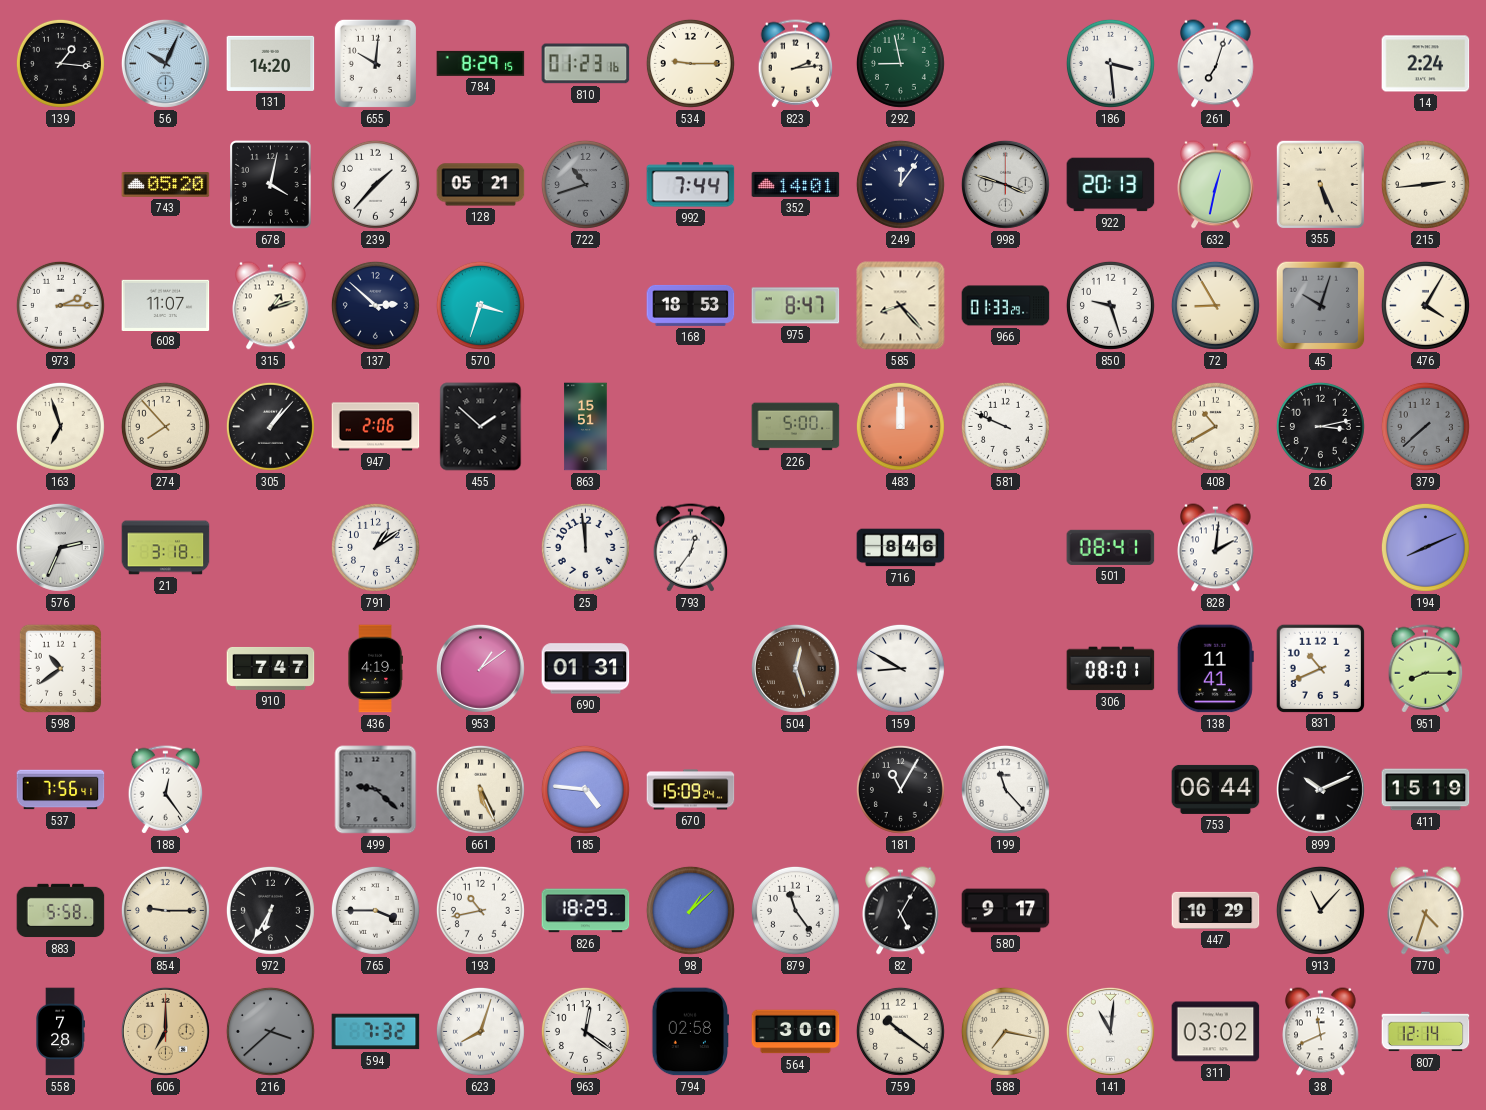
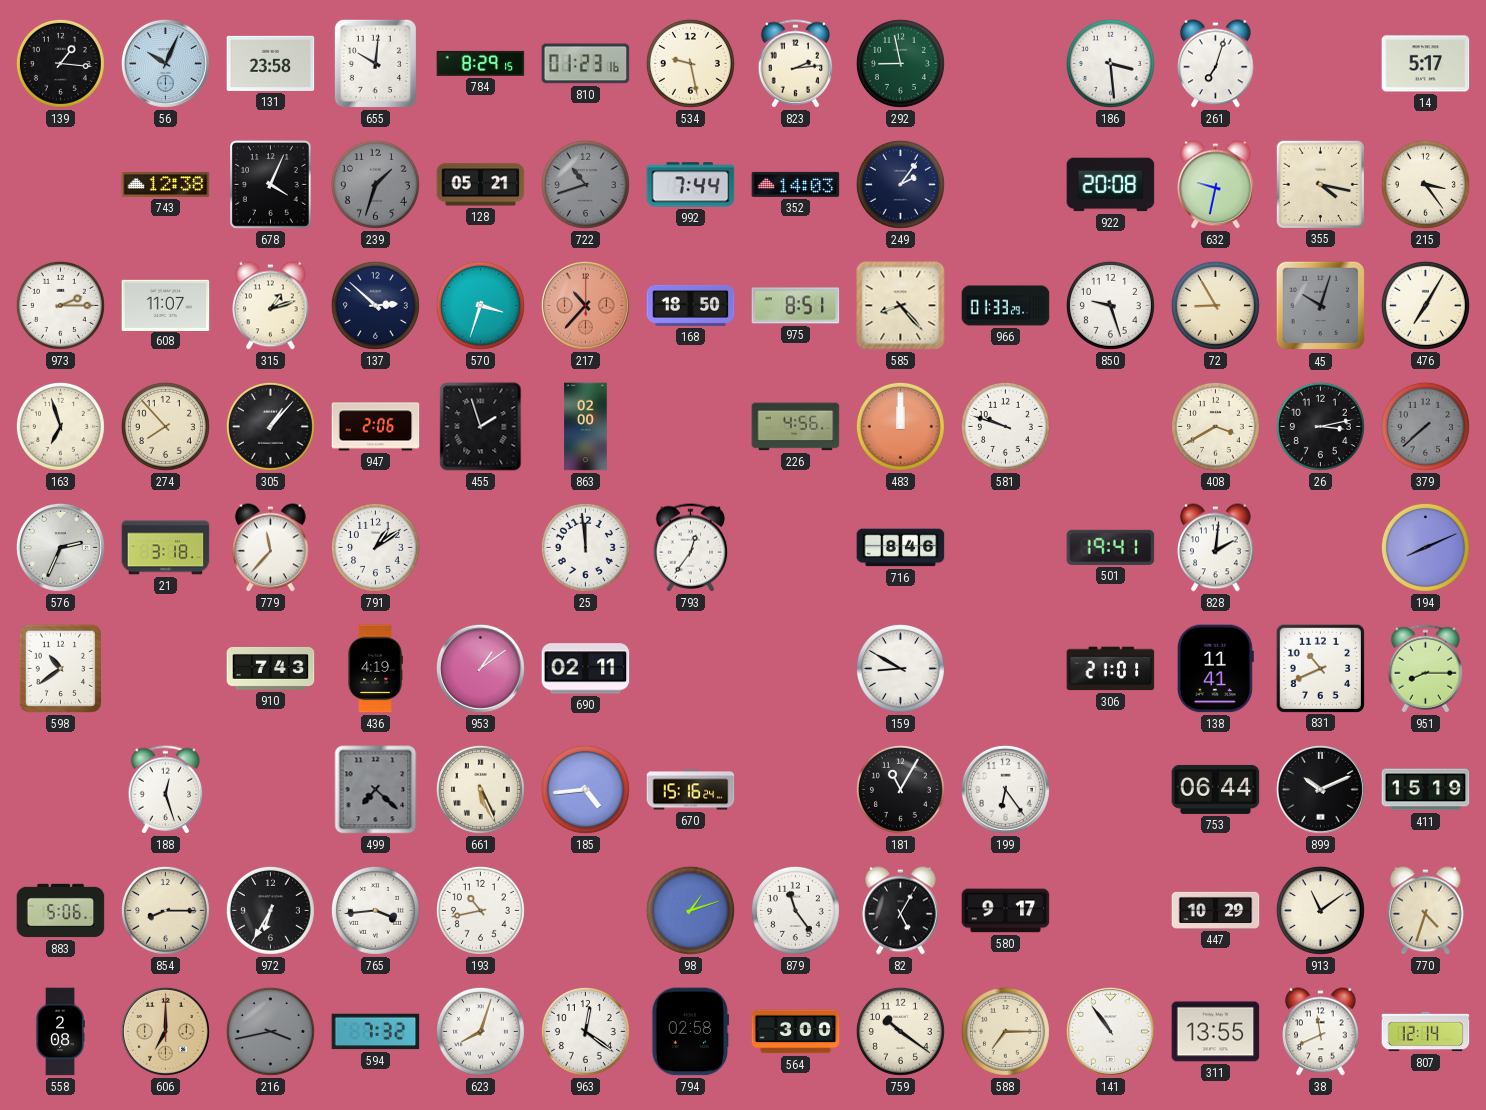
131: 14:20 -> 23:58 (271, 63)
534: 9:15 -> 9:28 (690, 63)
14: 2:24 -> 5:17 (1426, 64)
743: 05:20 -> 12:38 (166, 185)
678: 4:02 -> 4:04 (271, 185)
239: 1:37 -> 1:33 (375, 184)
239 dial: white -> grey (375, 184)
352: 14:01 -> 14:03 (796, 184)
249: 12:06 -> 2:06 (900, 184)
998: 3:48 -> none (1005, 184)
922: 20:13 -> 20:08 (1111, 185)
632: 12:32 -> 9:32 (1216, 185)
355: 5:26 -> 4:17 (1320, 184)
215: 2:44 -> 3:24 (1425, 184)
217: none -> 10:37 (585, 305)
168: 18:53 -> 18:50 (691, 305)
975: 8:47 -> 8:51 (796, 306)
476: 4:05 -> 7:05 (1425, 305)
455: 1:52 -> 1:57 (481, 427)
863: 15:51 -> 02:00 (586, 427)
226: 5:00 -> 4:56 (796, 427)
581: 9:49 -> 9:48 (1005, 426)
408: 10:40 -> 3:40 (1215, 426)
779: none -> 11:37 (271, 548)
501: 08:41 -> 19:41 (1111, 547)
910: 7:47 -> 7:43 (271, 668)
690: 01:31 -> 02:11 (586, 669)
504: 12:27 -> none (795, 668)
306: 08:01 -> 21:01 (1111, 669)
537: 7:56 -> none (61, 790)
188: 12:24 -> 12:27 (166, 790)
499: 9:22 -> 7:22 (376, 790)
185: 4:46 -> 4:44 (585, 789)
670: 15:09 -> 15:16 (691, 790)
199: 11:23 -> 6:24 (1005, 789)
883: 5:58 -> 5:06 (61, 911)
854: 9:15 -> 8:15 (165, 910)
765: 3:45 -> 3:44 (375, 910)
826: 18:29 -> none (586, 911)
98: 1:08 -> 1:12 (690, 910)
913: 11:07 -> 11:09 (1320, 910)
558: 7:28 -> 2:08 (60, 1032)
216: 3:38 -> 3:43 (270, 1031)
588: 7:17 -> 7:15 (1005, 1031)
141: 11:01 -> 10:54 (1110, 1031)
311: 03:02 -> 13:55 (1216, 1032)
